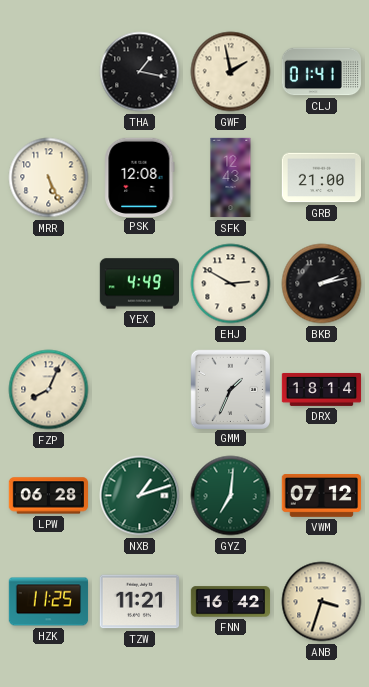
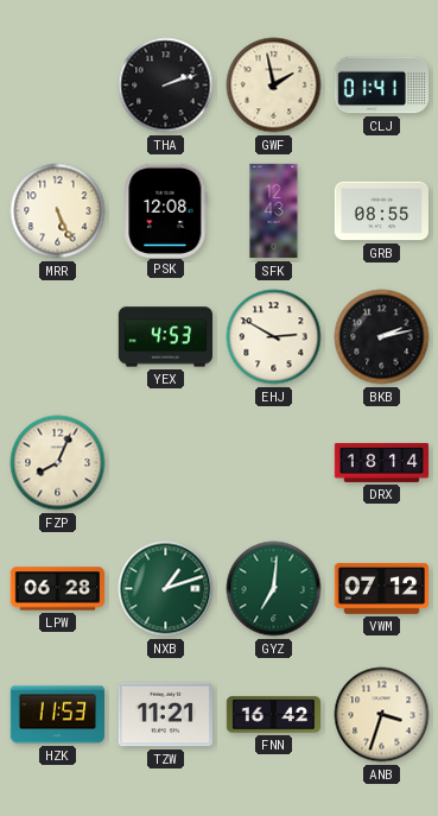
THA: 1:17 -> 2:12 (166, 86)
GRB: 21:00 -> 08:55 (381, 211)
YEX: 4:49 -> 4:53 (166, 337)
GMM: 1:34 -> none (230, 389)
HZK: 11:25 -> 11:53 (58, 715)
